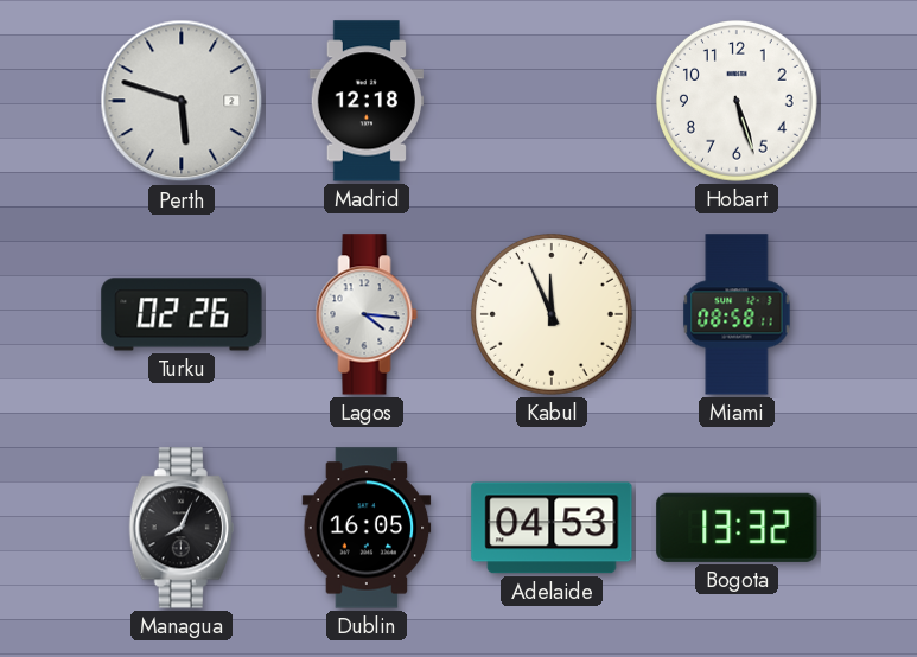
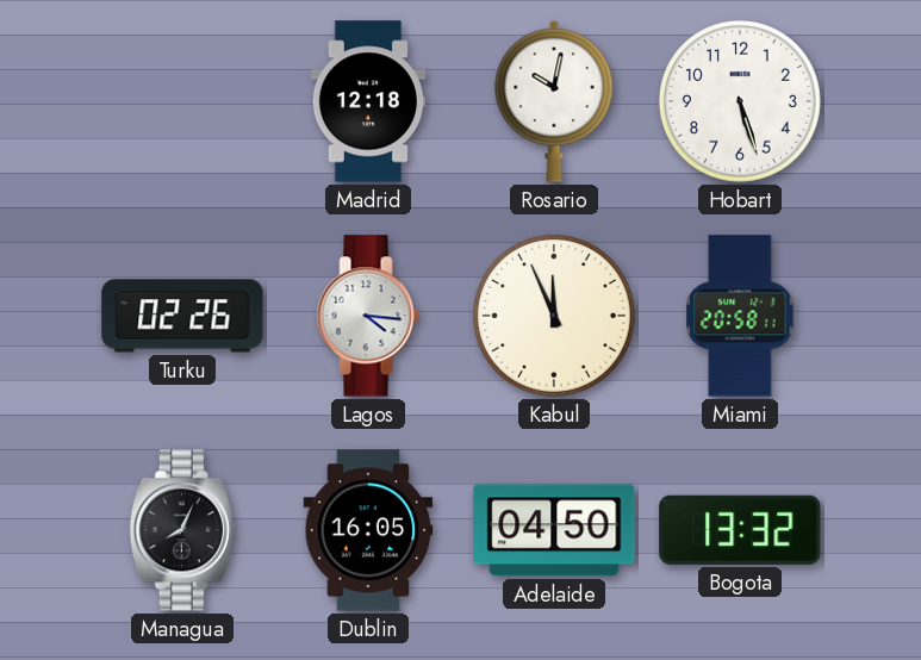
Perth: 5:48 -> none (182, 101)
Rosario: none -> 10:02 (554, 101)
Miami: 08:58 -> 20:58 (740, 316)
Adelaide: 04:53 -> 04:50 (554, 530)
